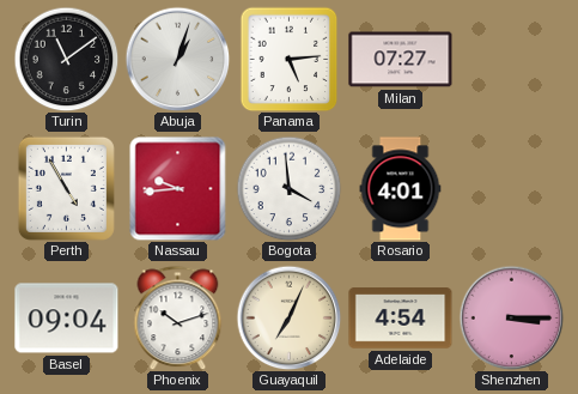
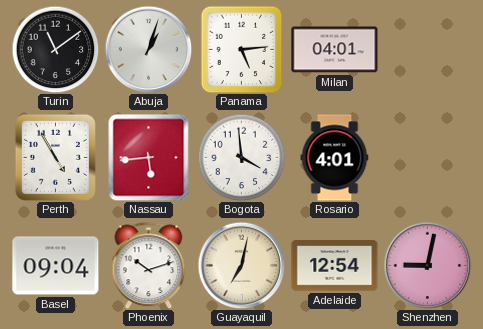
Milan: 07:27 -> 04:01 (335, 50)
Nassau: 9:44 -> 5:44 (149, 157)
Guayaquil: 7:04 -> 7:02 (241, 265)
Adelaide: 4:54 -> 12:54 (335, 266)
Shenzhen: 3:15 -> 9:02 (427, 265)
